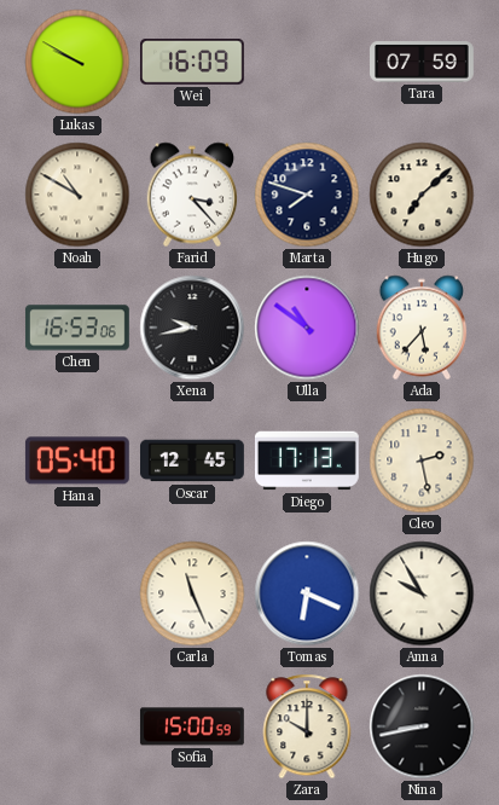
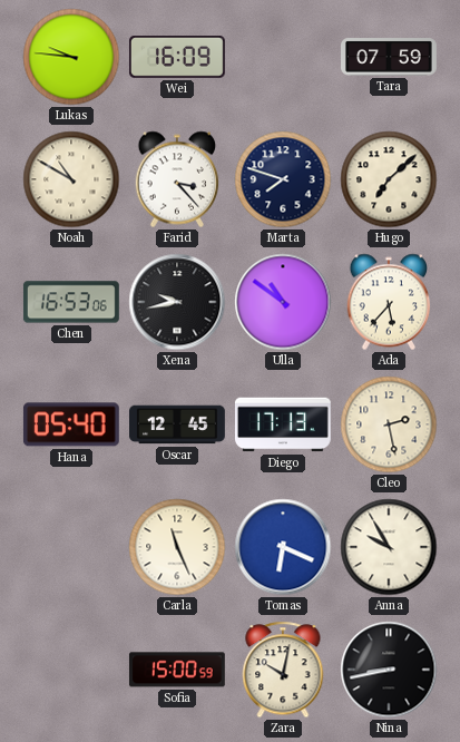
Lukas: 9:50 -> 9:46 (71, 57)
Zara: 10:00 -> 10:02 (283, 670)
